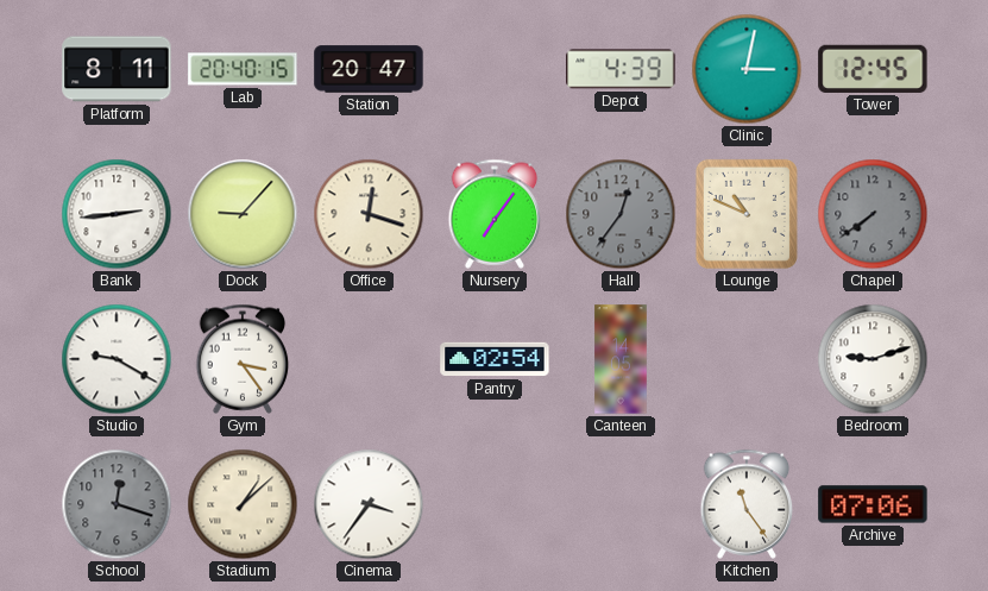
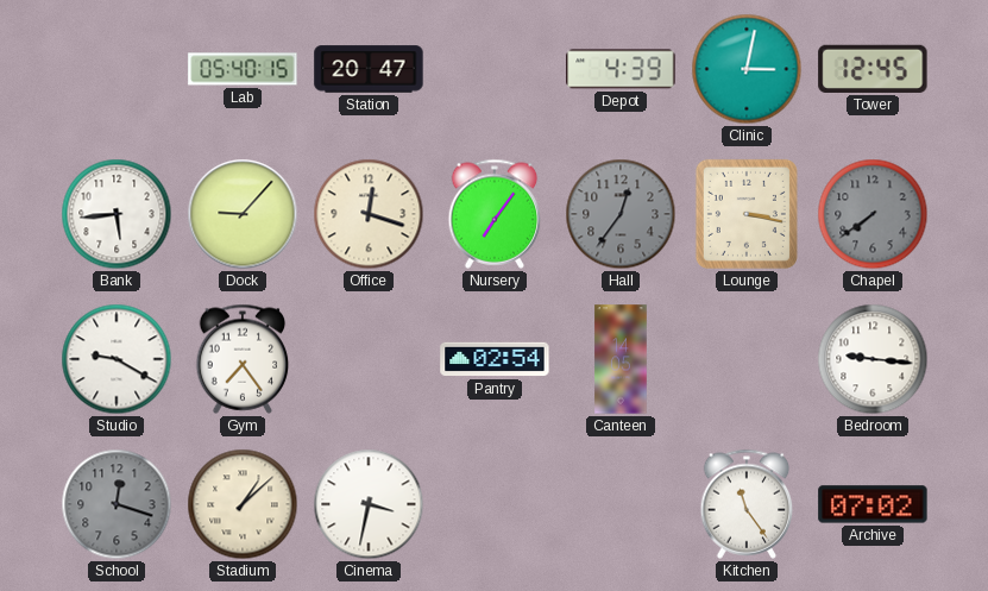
Platform: 8:11 -> none (117, 69)
Lab: 20:40 -> 05:40 (243, 69)
Bank: 2:44 -> 5:44 (117, 214)
Lounge: 10:49 -> 3:17 (747, 214)
Gym: 3:24 -> 7:24 (243, 359)
Bedroom: 9:12 -> 9:16 (873, 359)
Cinema: 3:36 -> 3:32 (369, 504)
Archive: 07:06 -> 07:02 (873, 504)
